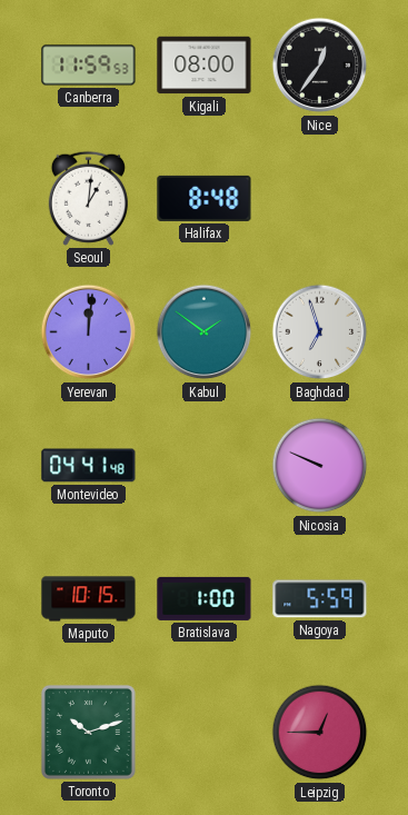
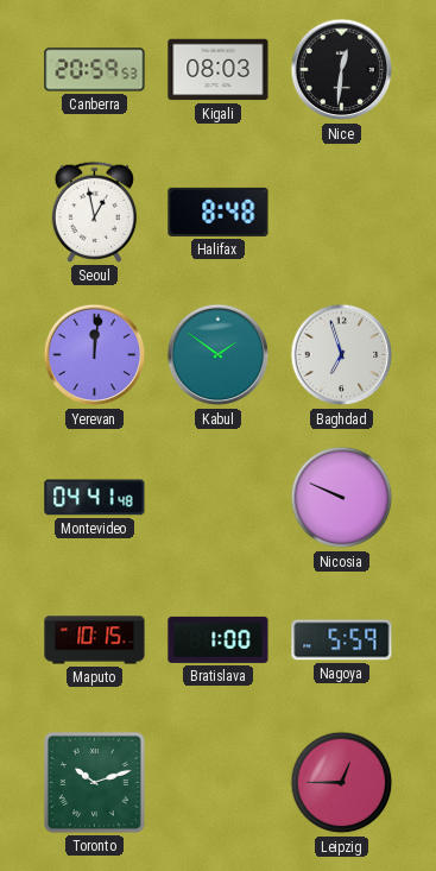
Canberra: 11:59 -> 20:59 (95, 70)
Kigali: 08:00 -> 08:03 (219, 70)
Nice: 12:36 -> 12:31 (342, 70)
Seoul: 1:01 -> 12:58 (94, 212)
